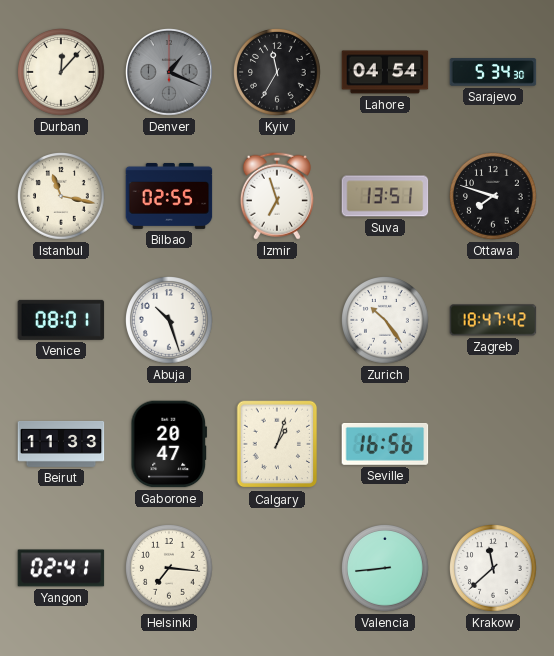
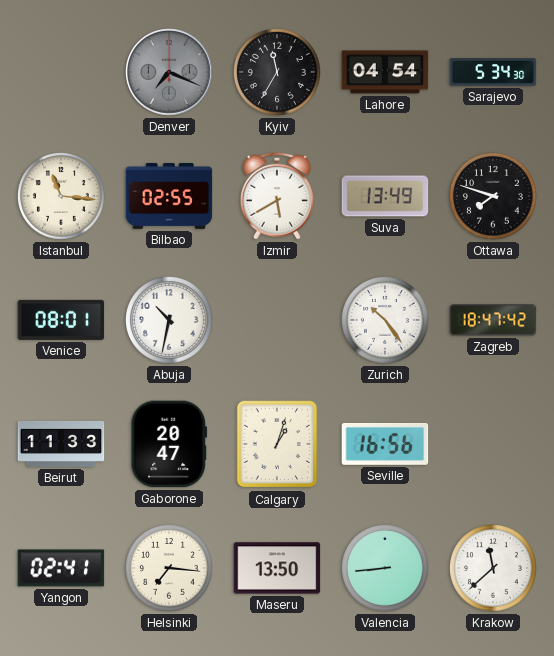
Durban: 12:07 -> none (62, 73)
Denver: 1:19 -> 7:19 (169, 72)
Istanbul: 11:17 -> 11:16 (62, 197)
Izmir: 6:57 -> 5:40 (277, 196)
Suva: 13:51 -> 13:49 (385, 196)
Abuja: 10:27 -> 10:32 (170, 321)
Maseru: none -> 13:50 (277, 568)
